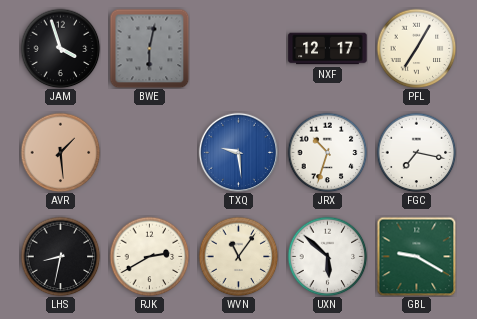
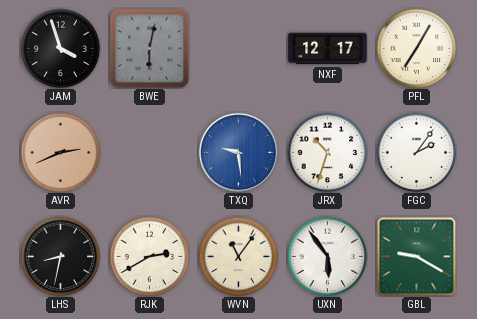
AVR: 1:29 -> 2:41 (60, 152)
FGC: 7:17 -> 2:06 (416, 152)
UXN: 5:52 -> 5:54 (327, 256)
